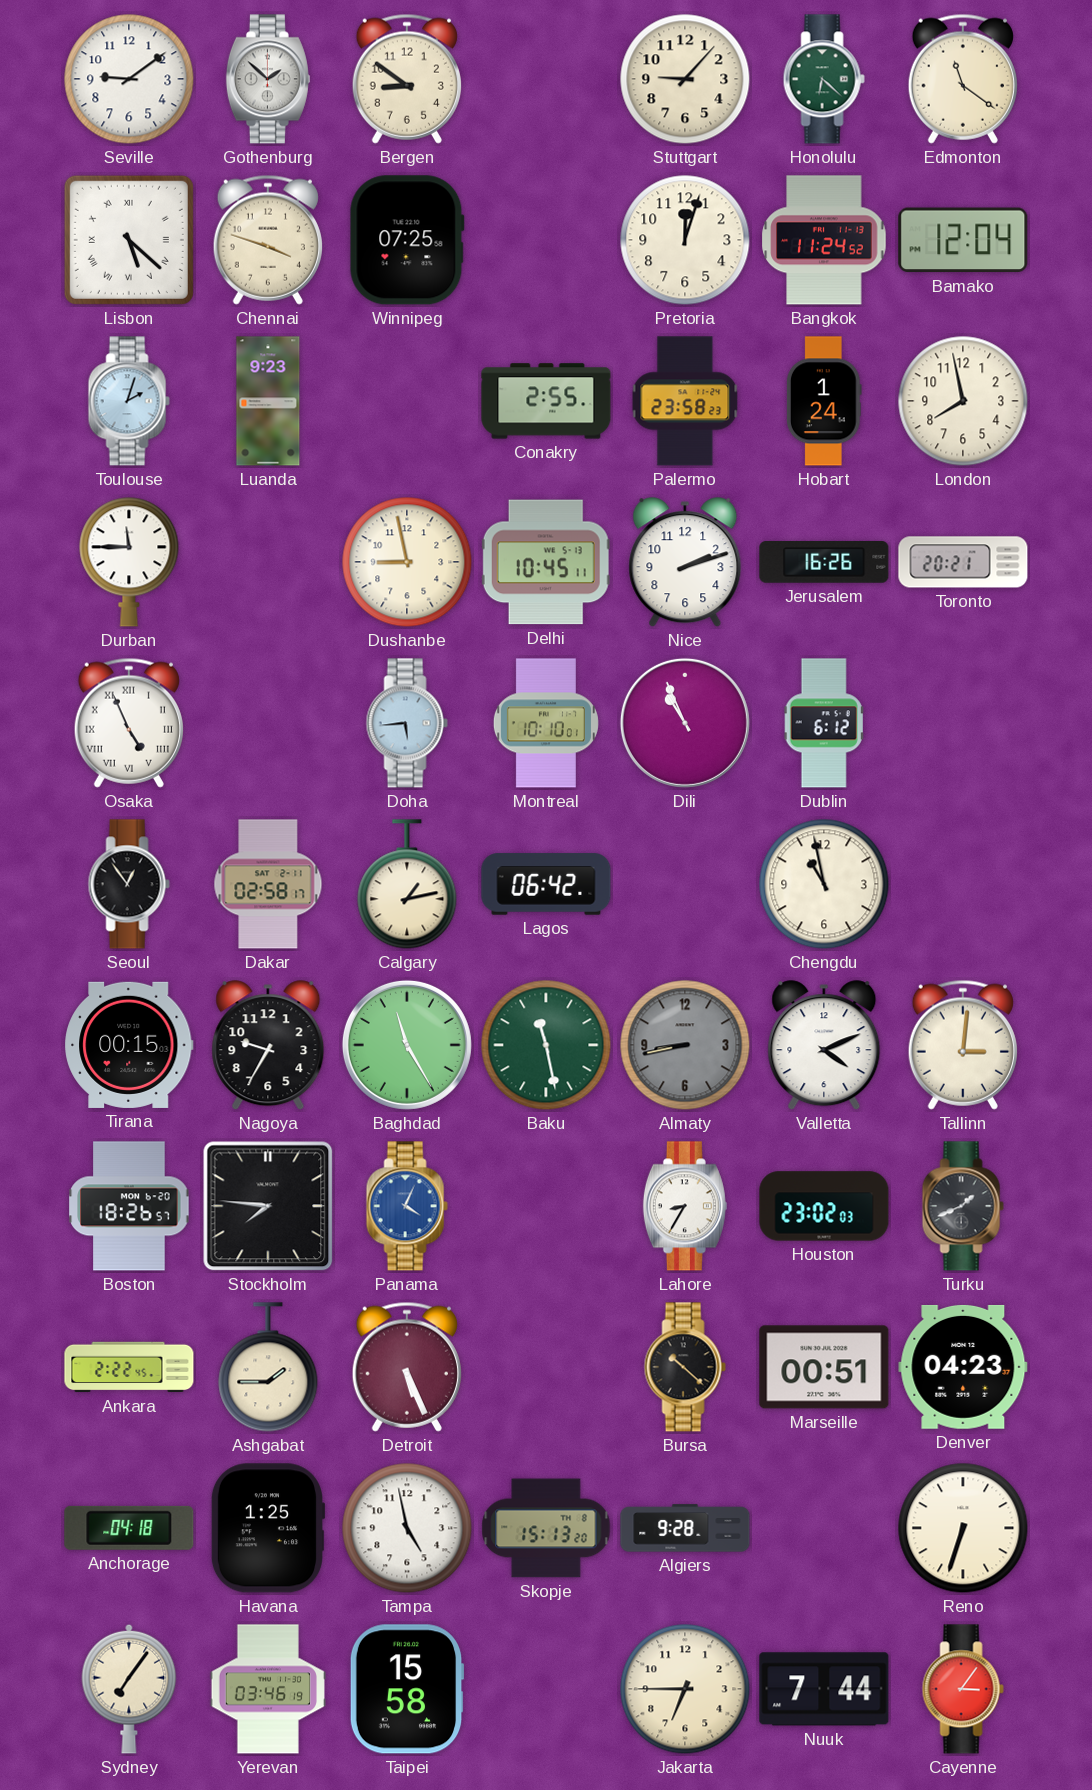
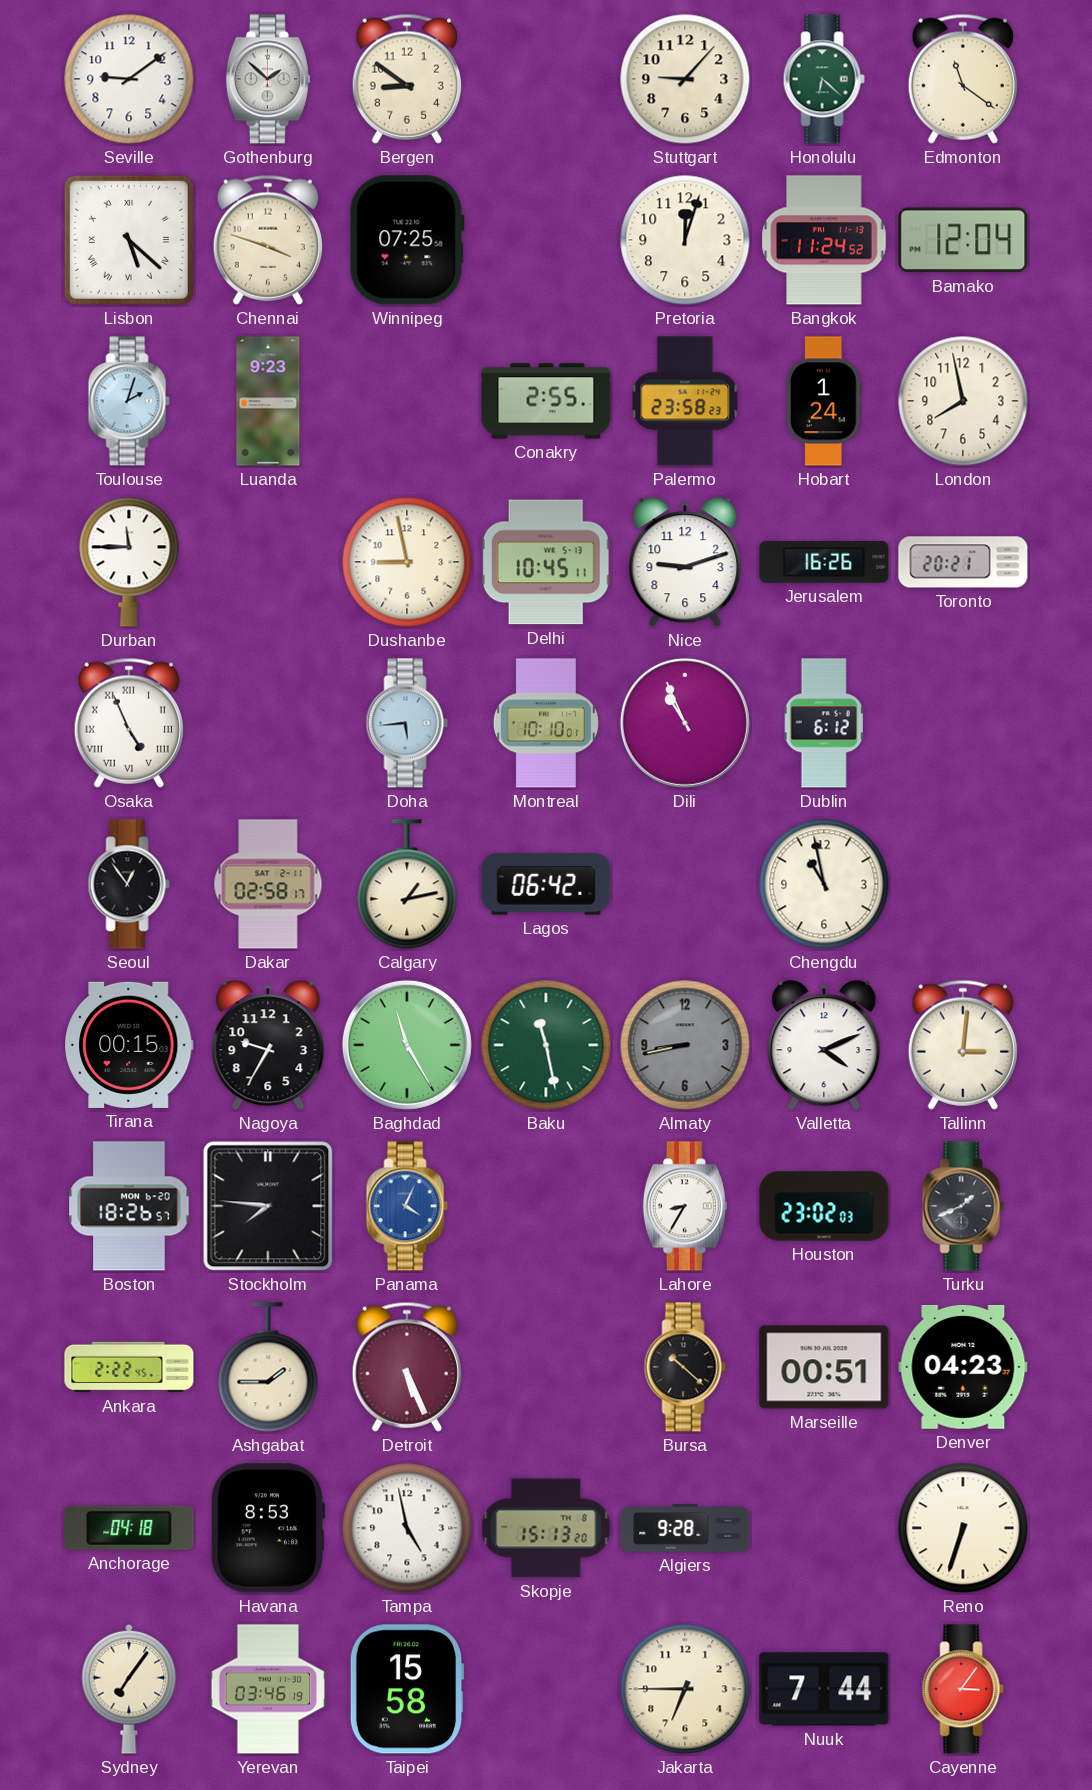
Nice: 2:12 -> 9:12 (685, 563)
Havana: 1:25 -> 8:53 (268, 1528)
